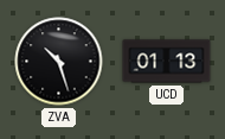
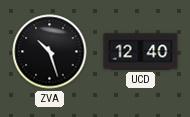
UCD: 01:13 -> 12:40 (141, 52)
